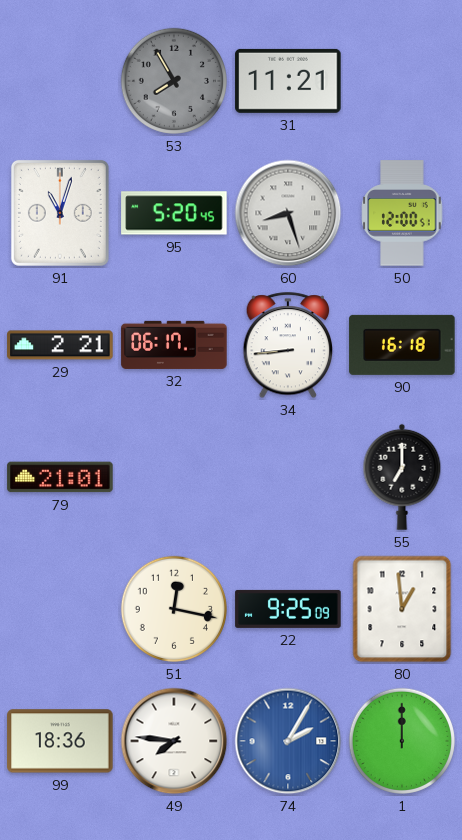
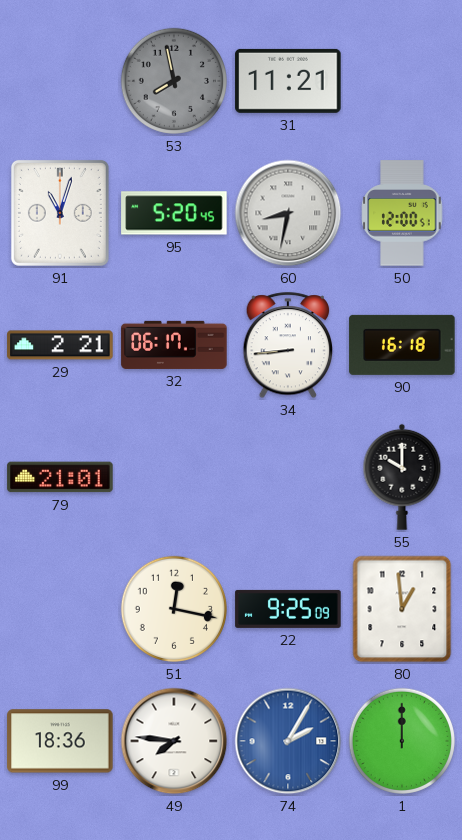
53: 7:55 -> 7:58 (174, 81)
60: 8:27 -> 8:32 (288, 213)
55: 7:00 -> 10:00 (402, 477)
